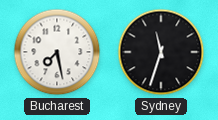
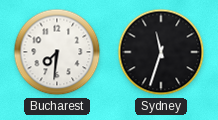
Bucharest: 7:28 -> 7:31 (57, 52)
